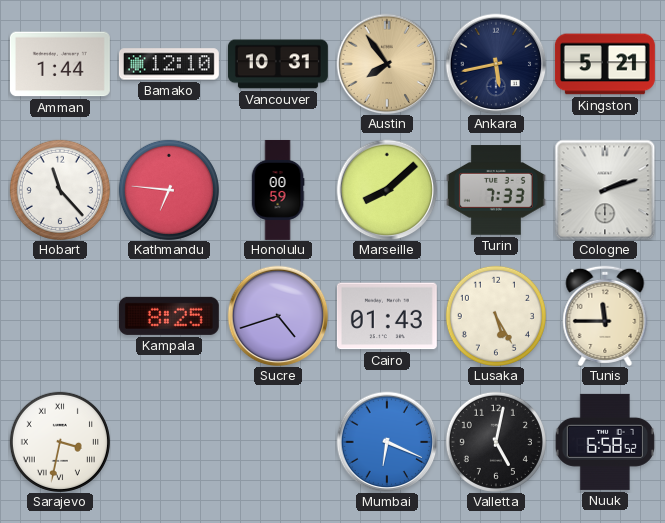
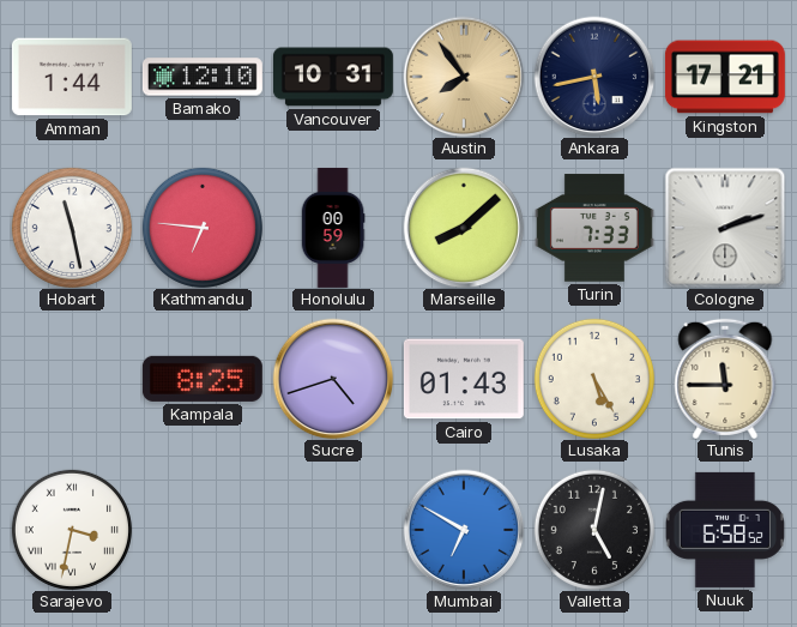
Kingston: 5:21 -> 17:21 (725, 77)
Hobart: 11:23 -> 11:28 (72, 228)
Mumbai: 6:19 -> 6:50 (464, 530)
